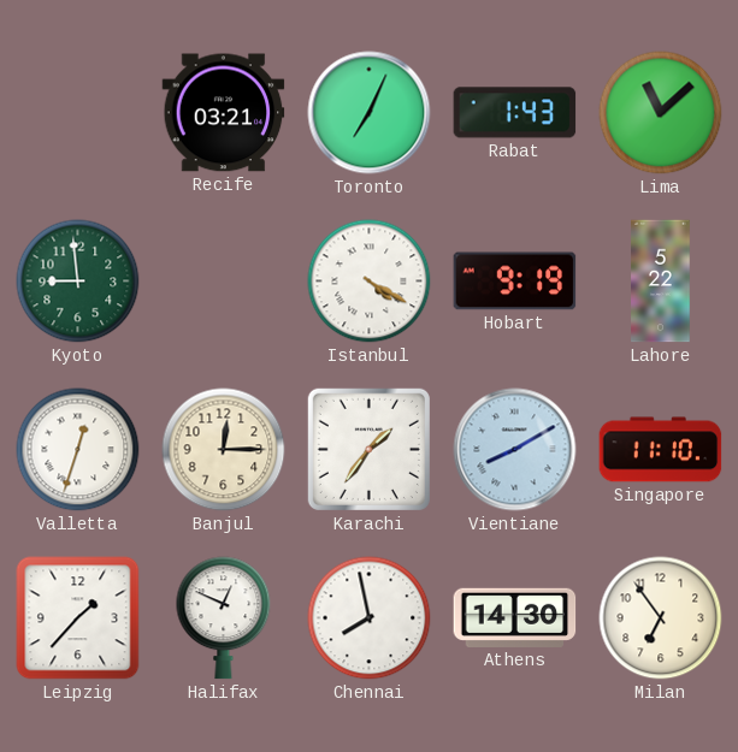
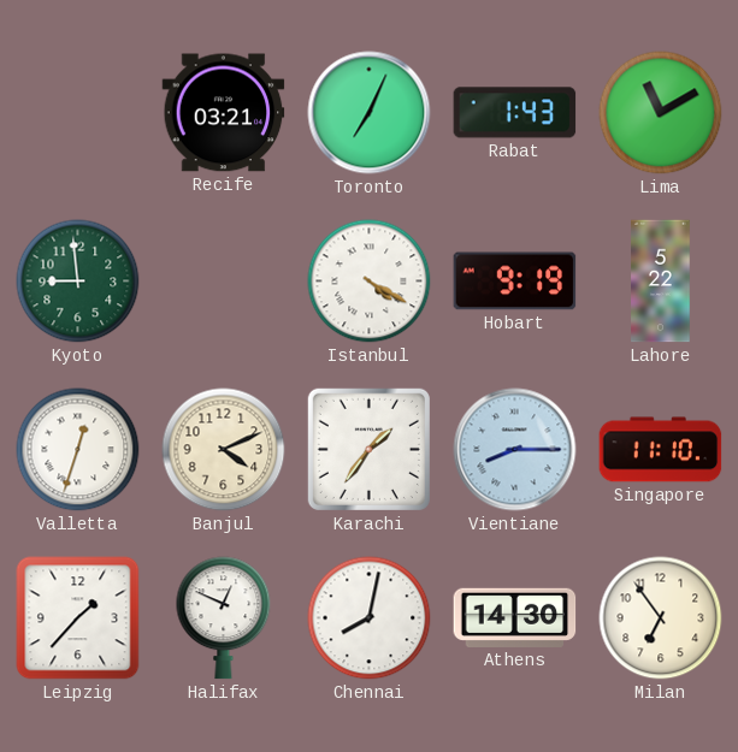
Lima: 11:08 -> 11:10 (661, 113)
Banjul: 12:15 -> 4:11 (224, 450)
Vientiane: 8:10 -> 8:15 (515, 450)
Chennai: 7:58 -> 8:02 (370, 618)
